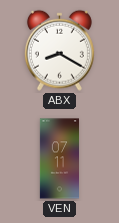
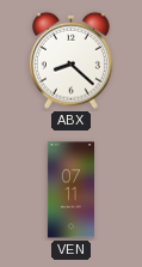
ABX: 8:20 -> 8:22 (70, 60)
